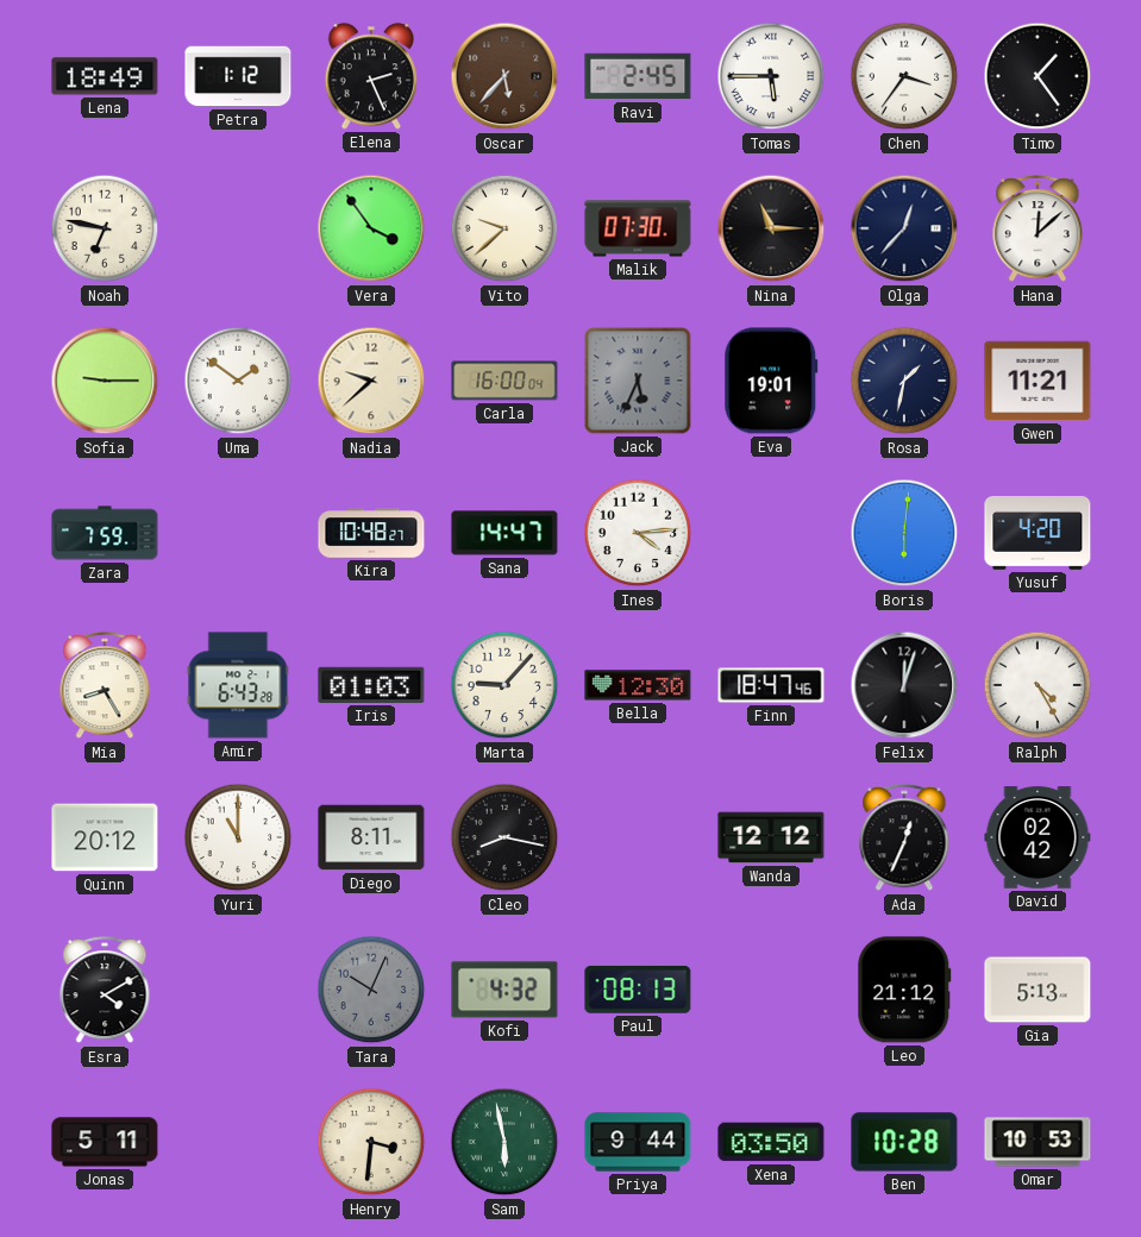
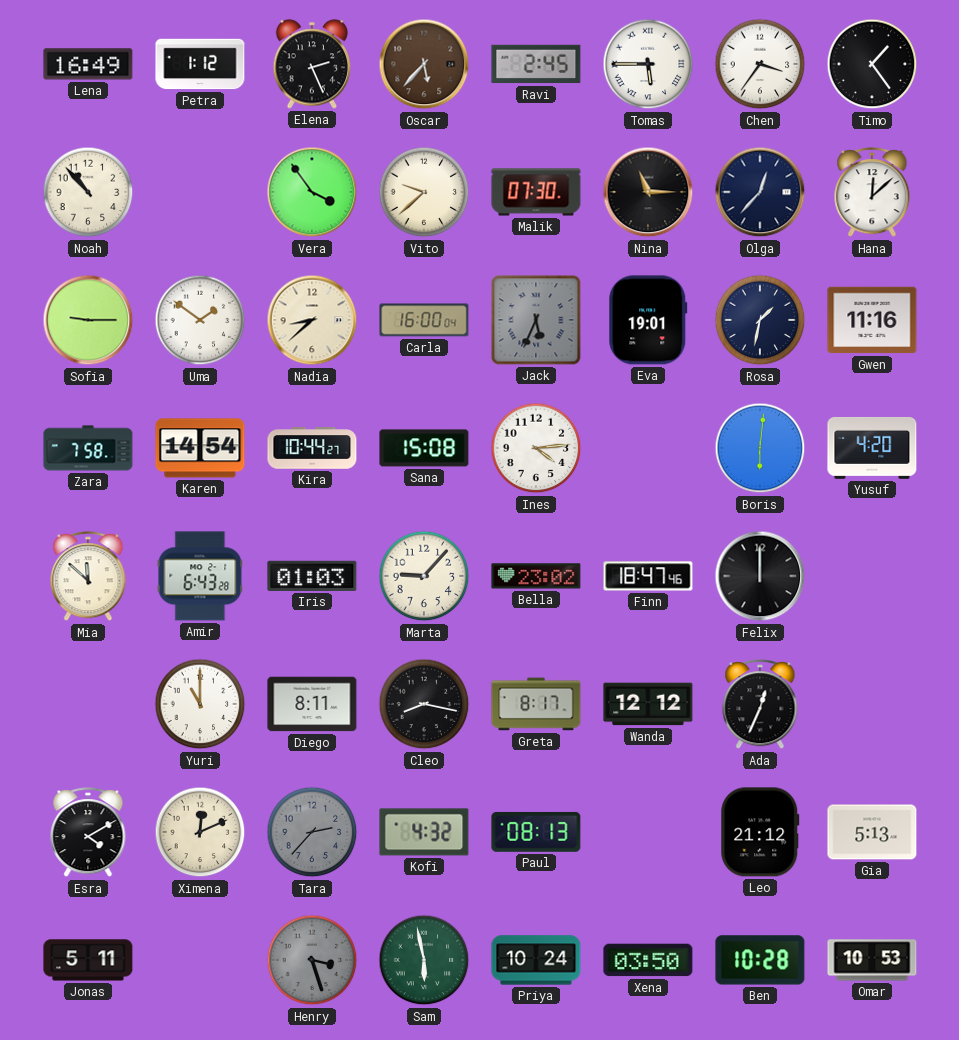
Lena: 18:49 -> 16:49 (88, 64)
Noah: 6:47 -> 10:53 (88, 192)
Nadia: 9:38 -> 8:38 (312, 320)
Gwen: 11:21 -> 11:16 (872, 320)
Zara: 7:59 -> 7:58 (88, 448)
Karen: none -> 14:54 (200, 448)
Kira: 10:48 -> 10:44 (312, 448)
Sana: 14:47 -> 15:08 (424, 448)
Mia: 8:25 -> 11:52 (88, 577)
Bella: 12:30 -> 23:02 (536, 576)
Felix: 12:03 -> 12:00 (760, 576)
Ralph: 4:25 -> none (1037, 685)
Quinn: 20:12 -> none (105, 837)
Greta: none -> 8:17 (536, 704)
David: 02:42 -> none (1037, 837)
Ximena: none -> 12:11 (200, 832)
Tara: 10:04 -> 2:37 (312, 832)
Henry: 3:31 -> 3:27 (312, 960)
Henry dial: cream -> grey (312, 960)
Priya: 9:44 -> 10:24 (536, 960)
